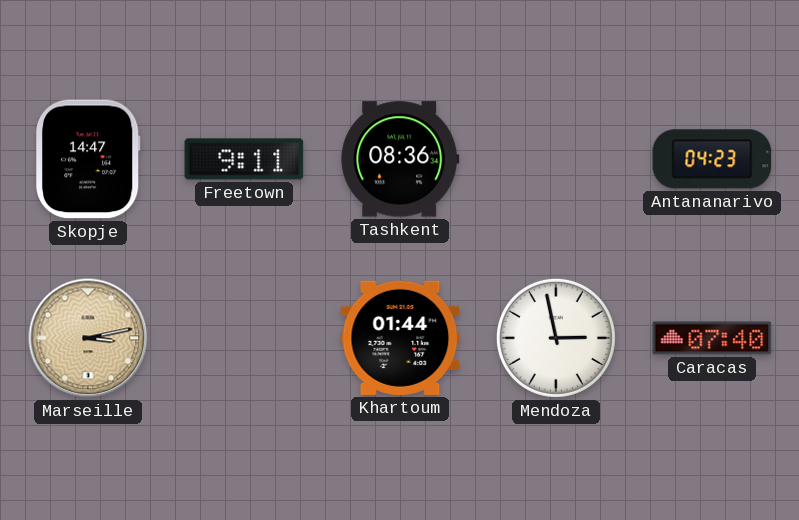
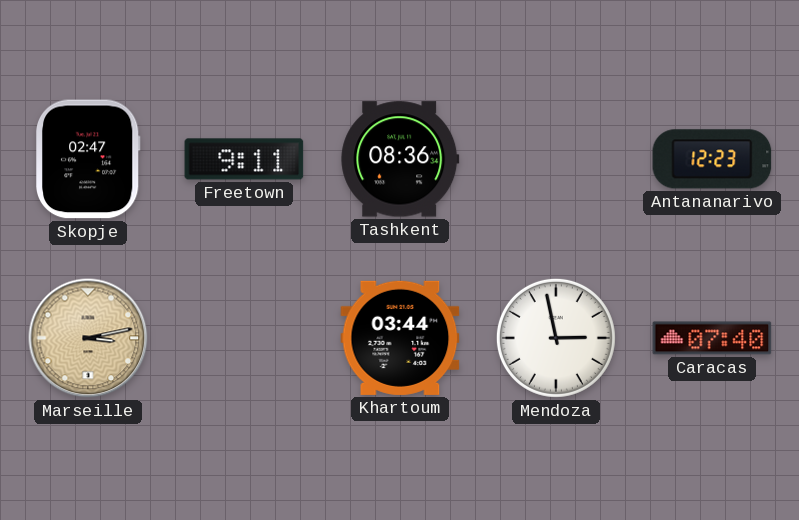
Skopje: 14:47 -> 02:47 (88, 159)
Antananarivo: 04:23 -> 12:23 (712, 159)
Khartoum: 01:44 -> 03:44 (400, 338)
